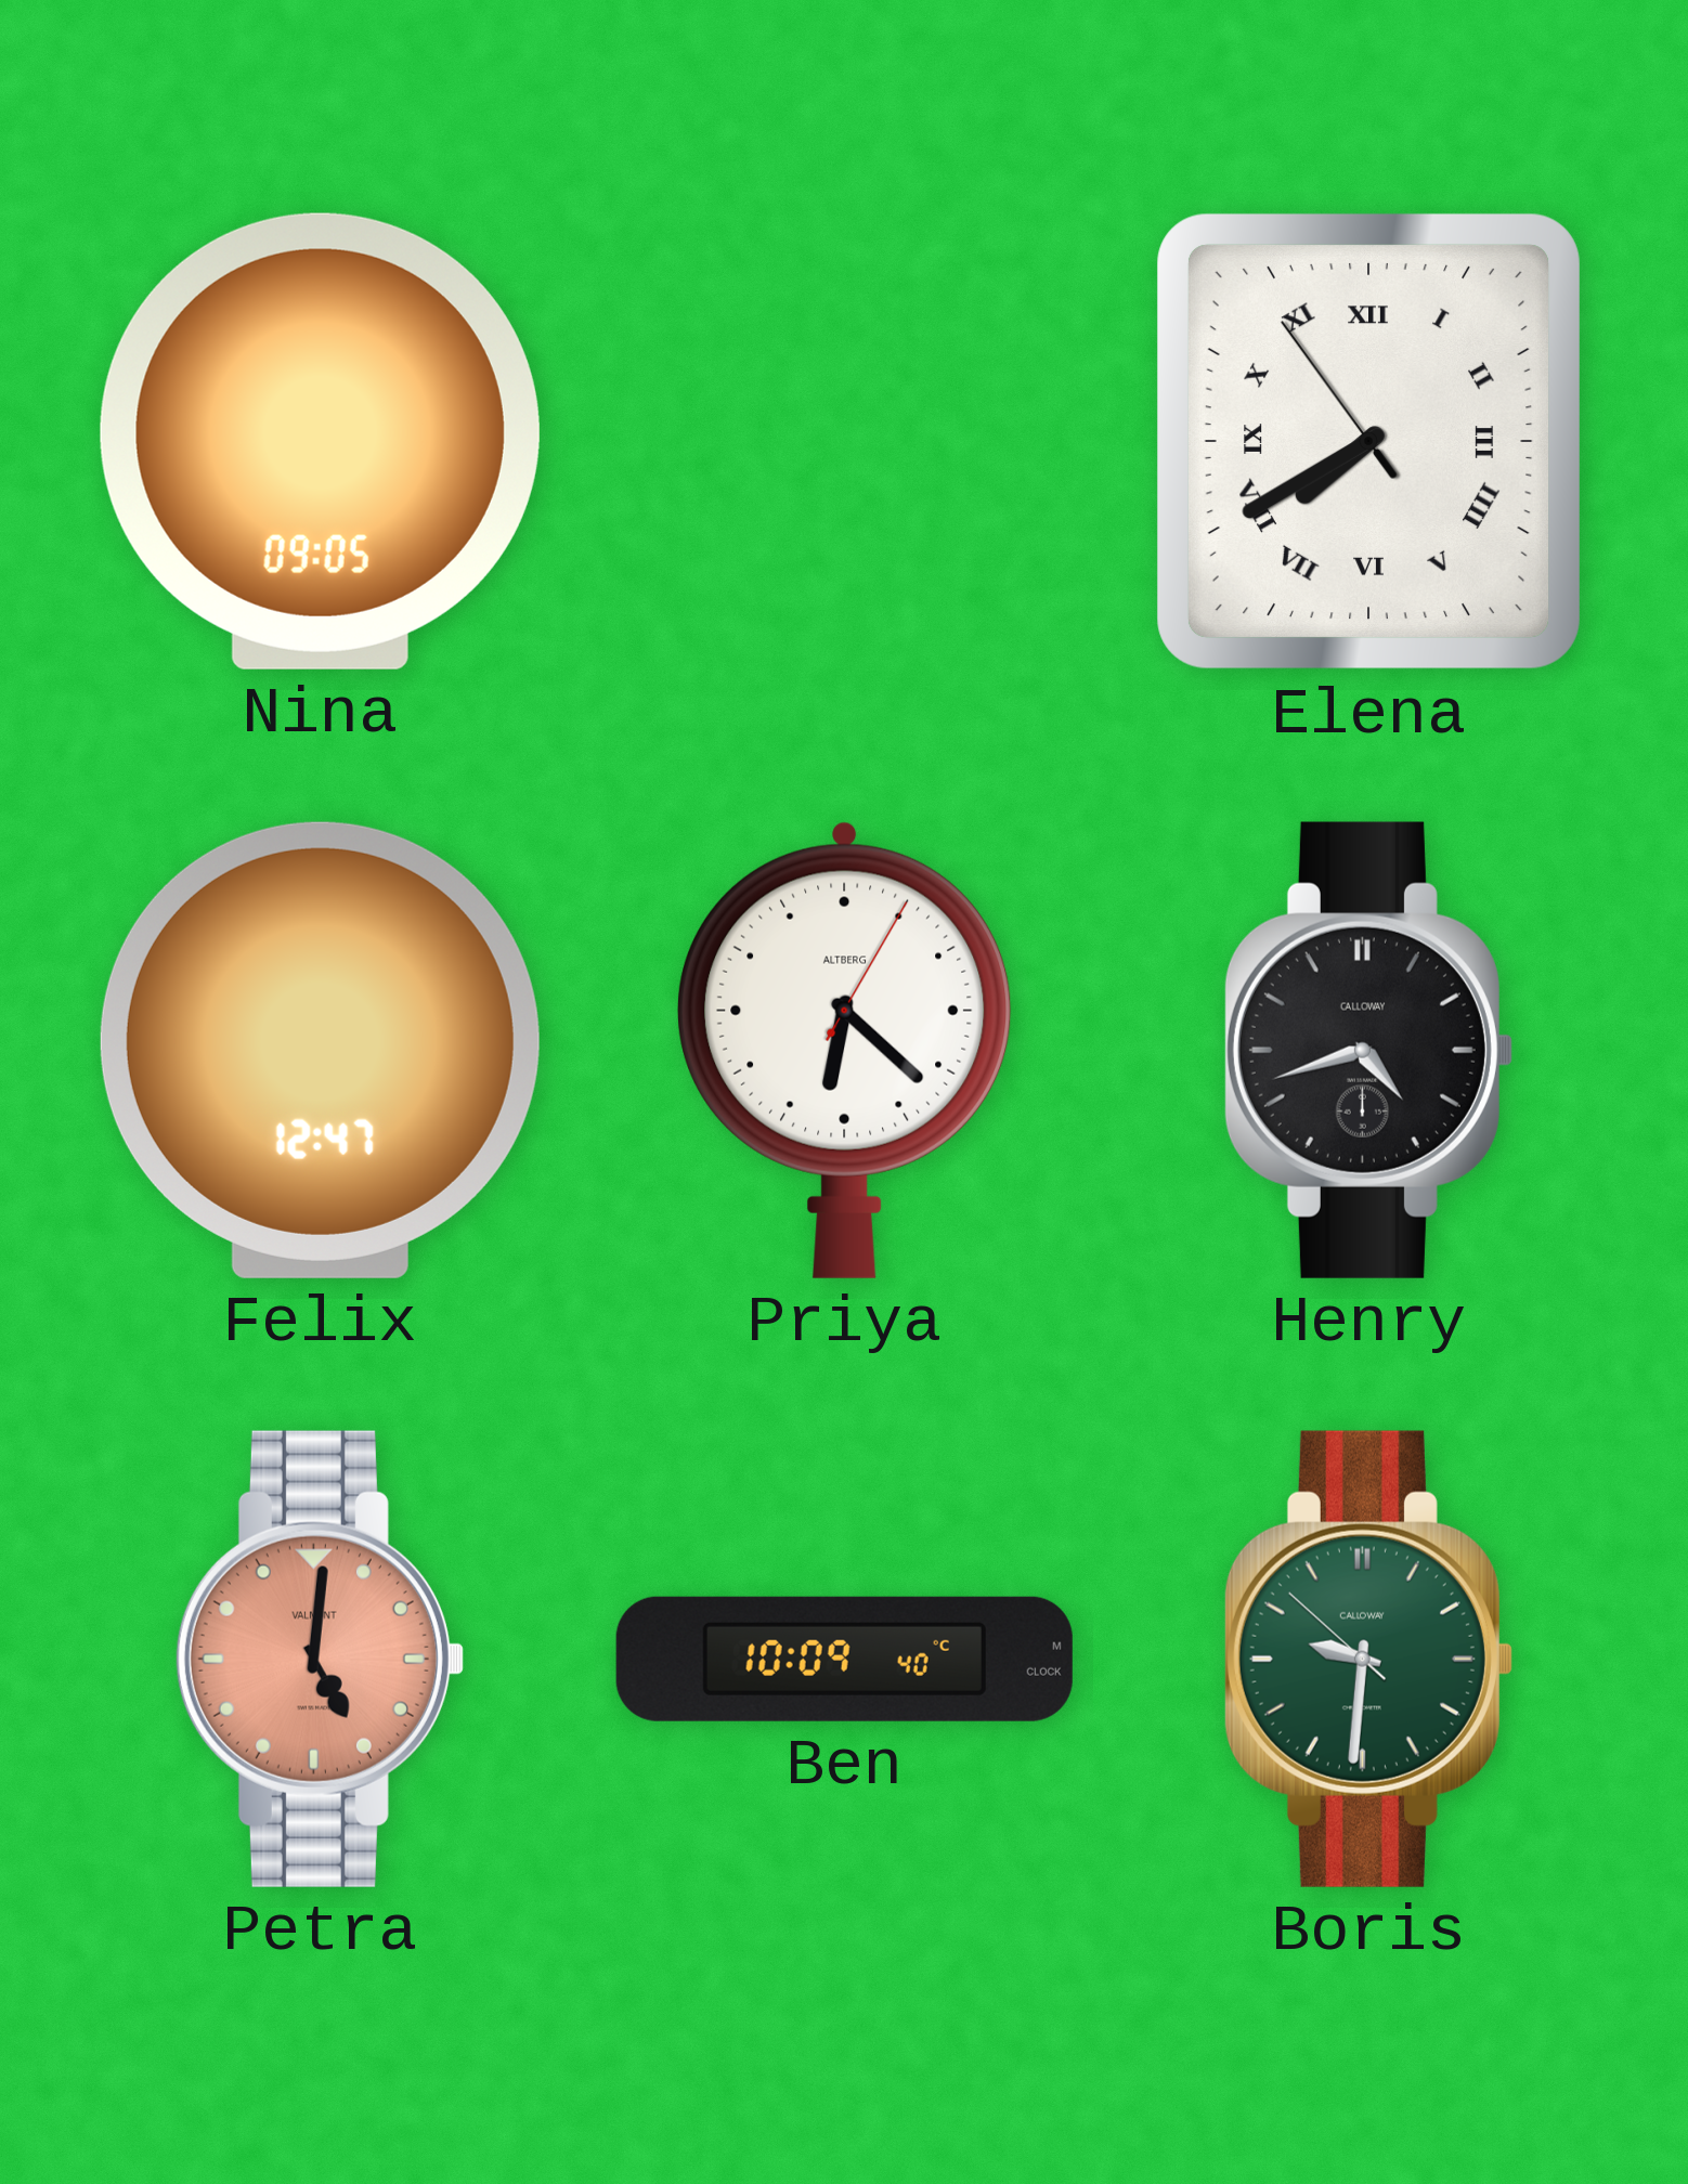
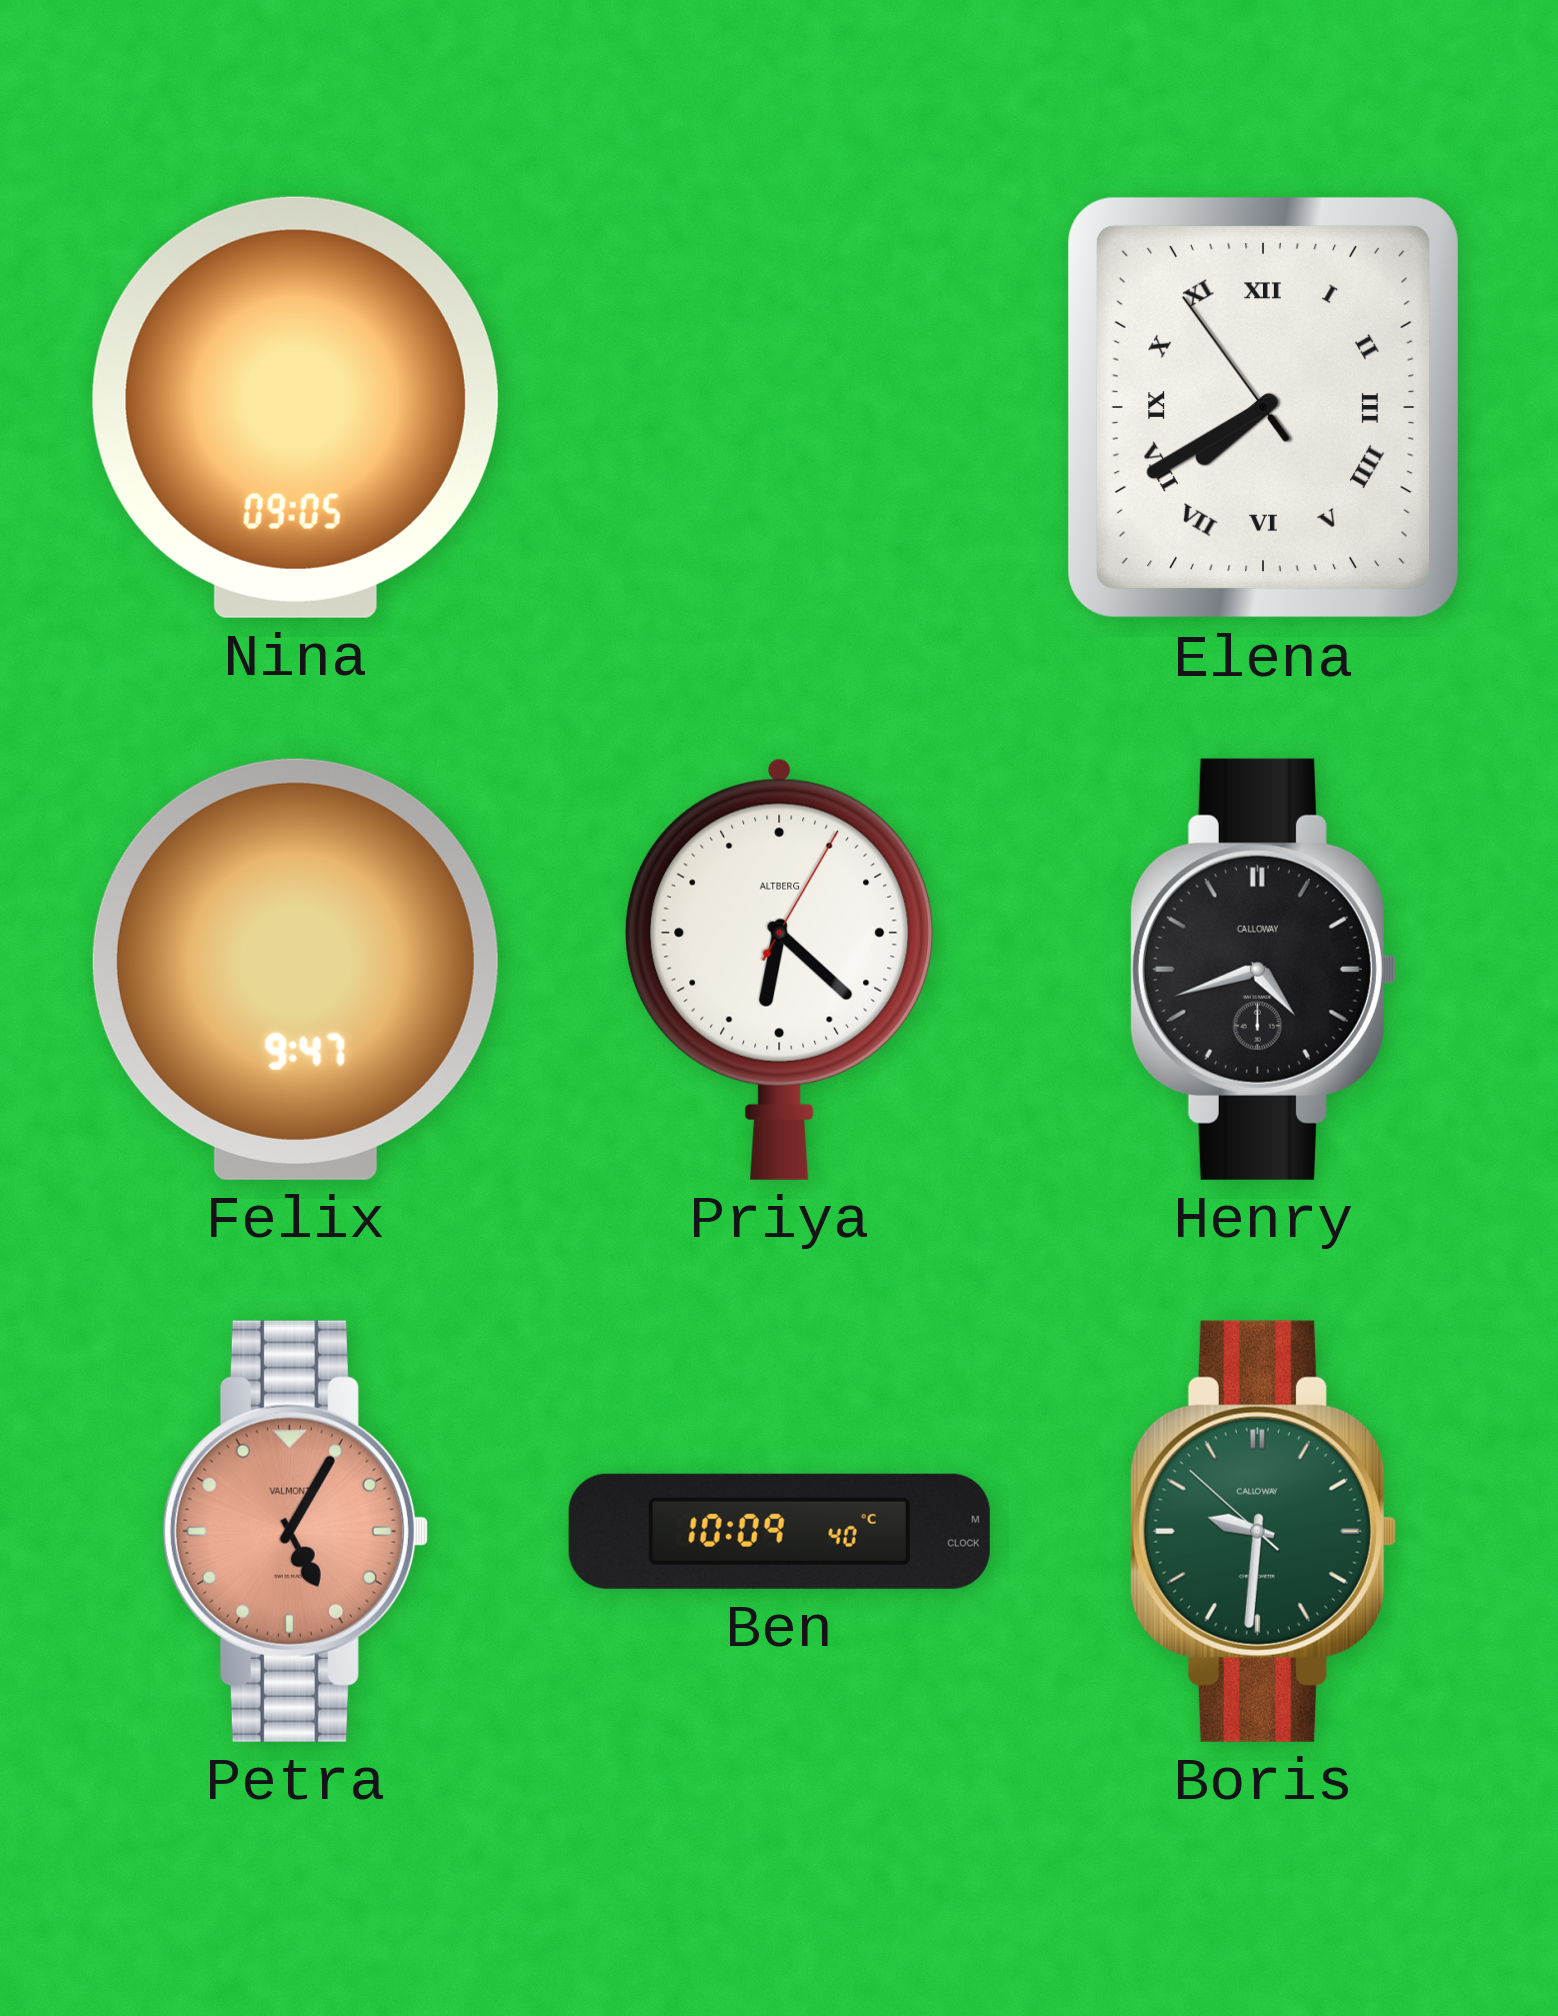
Felix: 12:47 -> 9:47 (295, 969)
Petra: 5:01 -> 5:05 (295, 1531)
